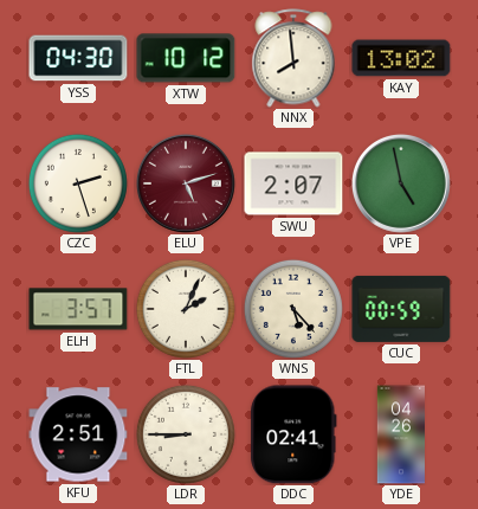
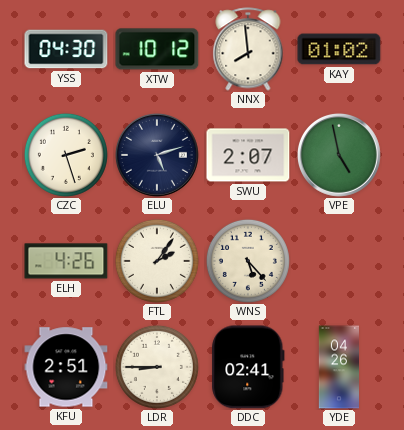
KAY: 13:02 -> 01:02 (339, 49)
ELU dial: burgundy -> navy (157, 155)
ELH: 3:57 -> 4:26 (66, 261)
FTL: 2:04 -> 2:06 (157, 261)
CUC: 00:59 -> none (401, 309)
